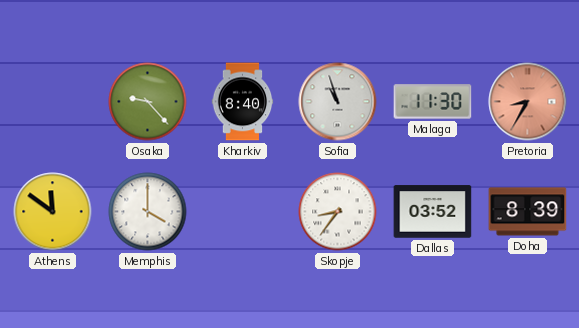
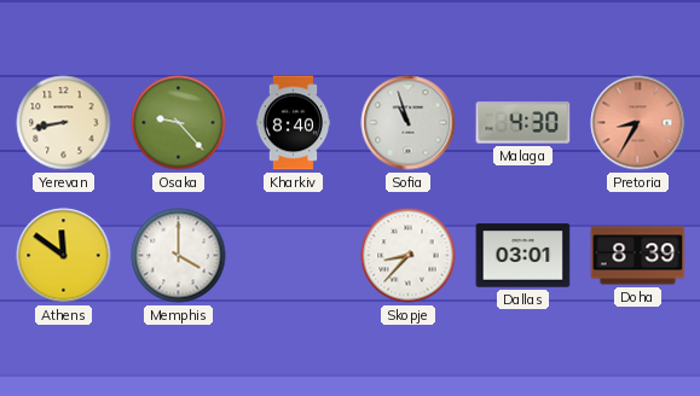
Yerevan: none -> 8:43 (64, 123)
Malaga: 11:30 -> 4:30 (523, 123)
Skopje: 8:36 -> 8:37 (409, 256)
Dallas: 03:52 -> 03:01 (523, 256)
